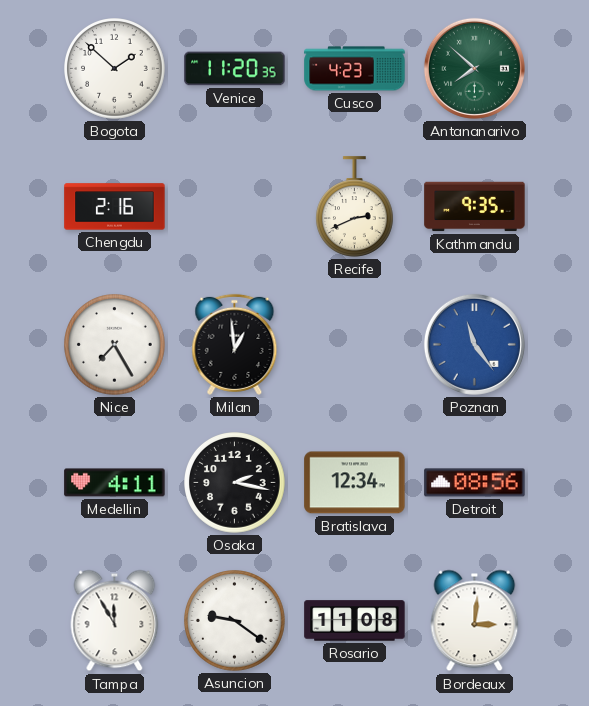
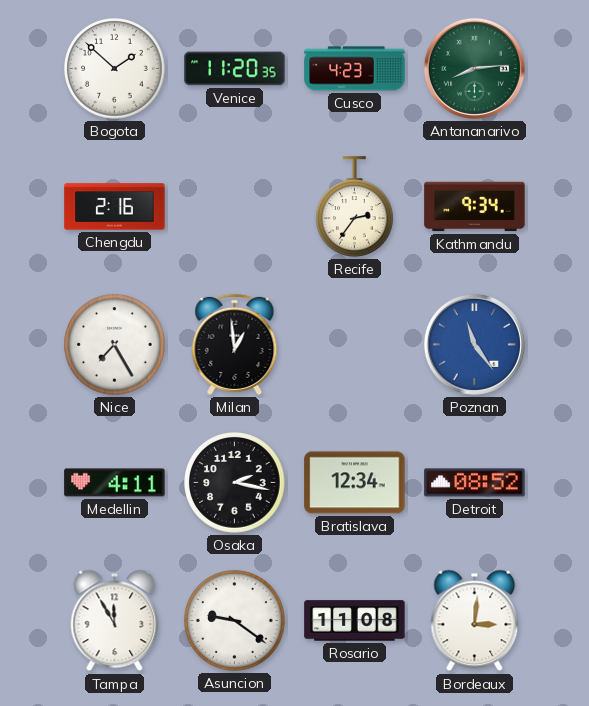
Antananarivo: 7:52 -> 8:14 (474, 68)
Recife: 2:41 -> 2:36 (354, 207)
Kathmandu: 9:35 -> 9:34 (475, 207)
Detroit: 08:56 -> 08:52 (475, 483)
